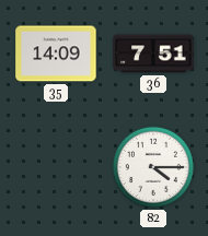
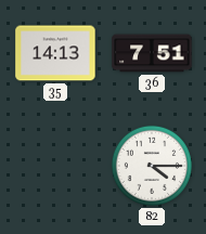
35: 14:09 -> 14:13 (55, 53)
